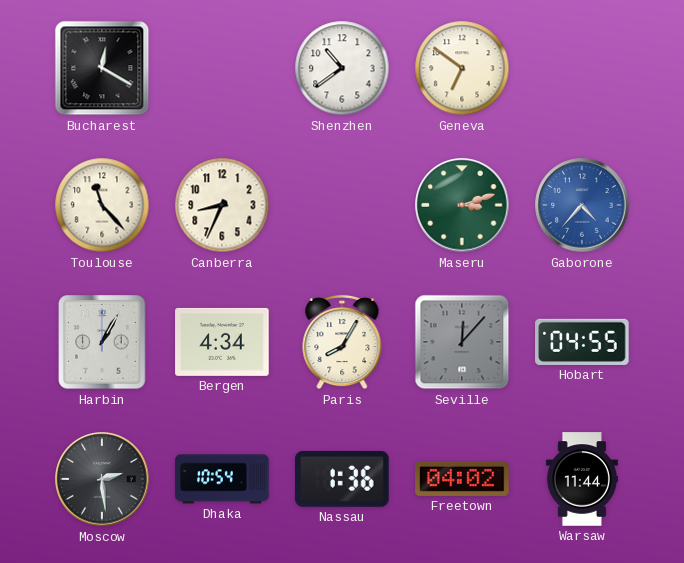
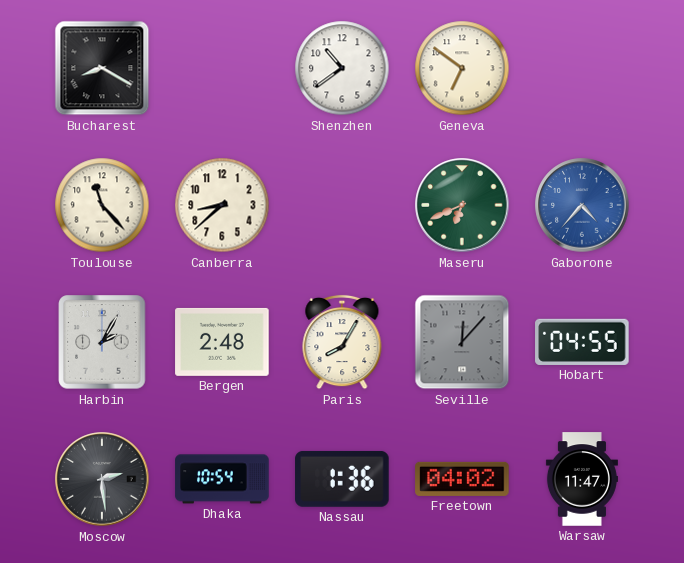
Bucharest: 12:20 -> 8:20 (102, 68)
Canberra: 8:34 -> 8:38 (222, 205)
Maseru: 3:12 -> 6:41 (462, 205)
Harbin: 1:05 -> 2:05 (102, 342)
Bergen: 4:34 -> 2:48 (222, 342)
Warsaw: 11:44 -> 11:47 (582, 479)
